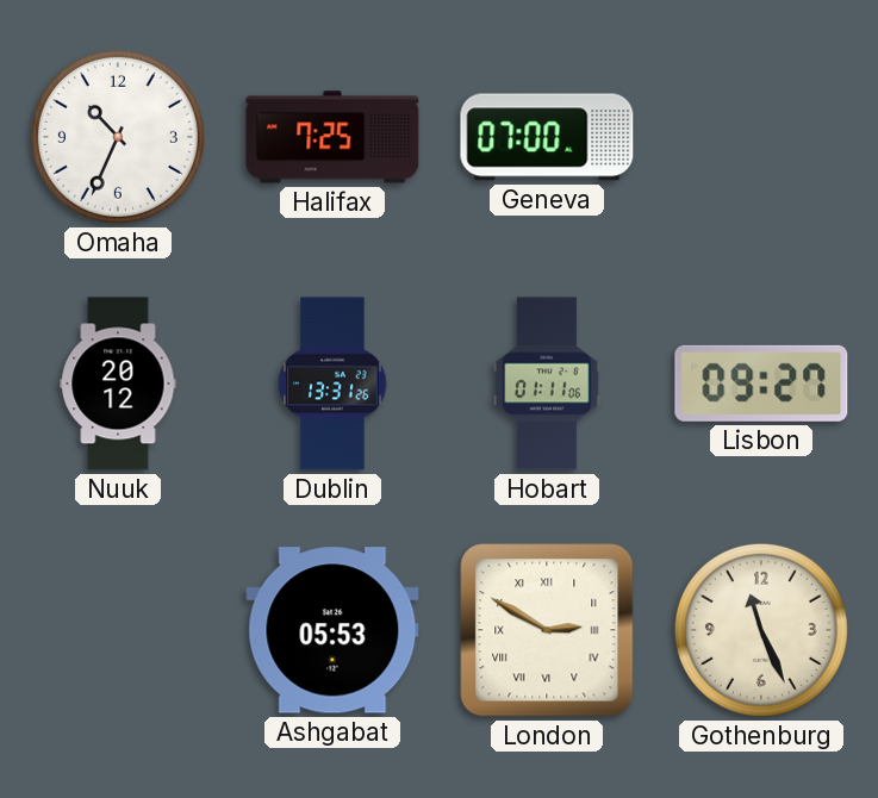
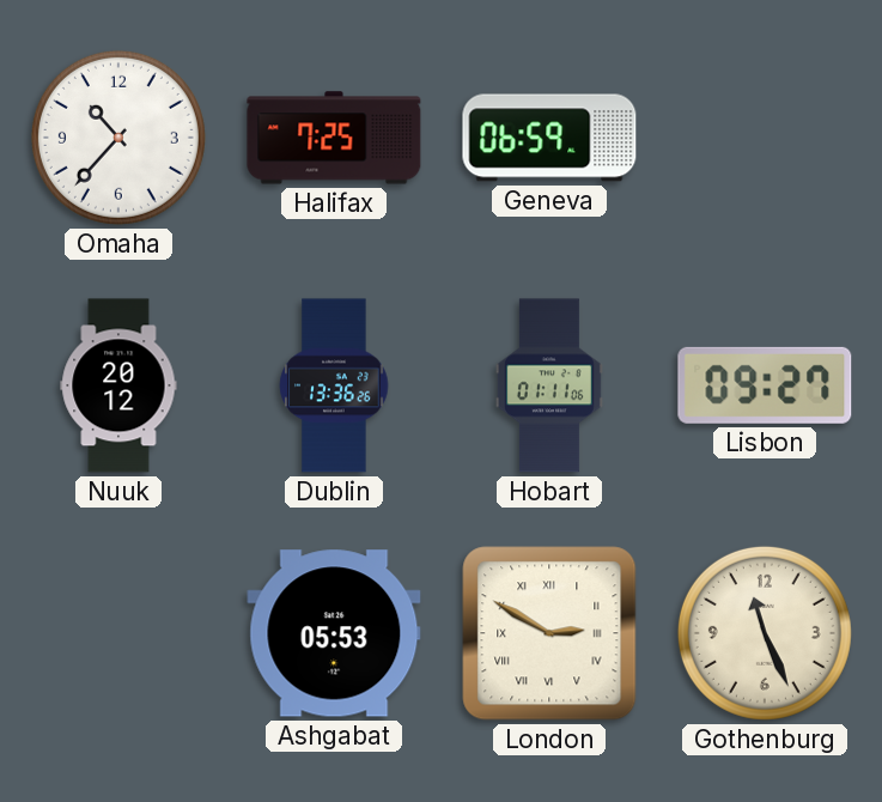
Omaha: 10:34 -> 10:37 (118, 138)
Geneva: 07:00 -> 06:59 (549, 138)
Dublin: 13:31 -> 13:36 (334, 385)
